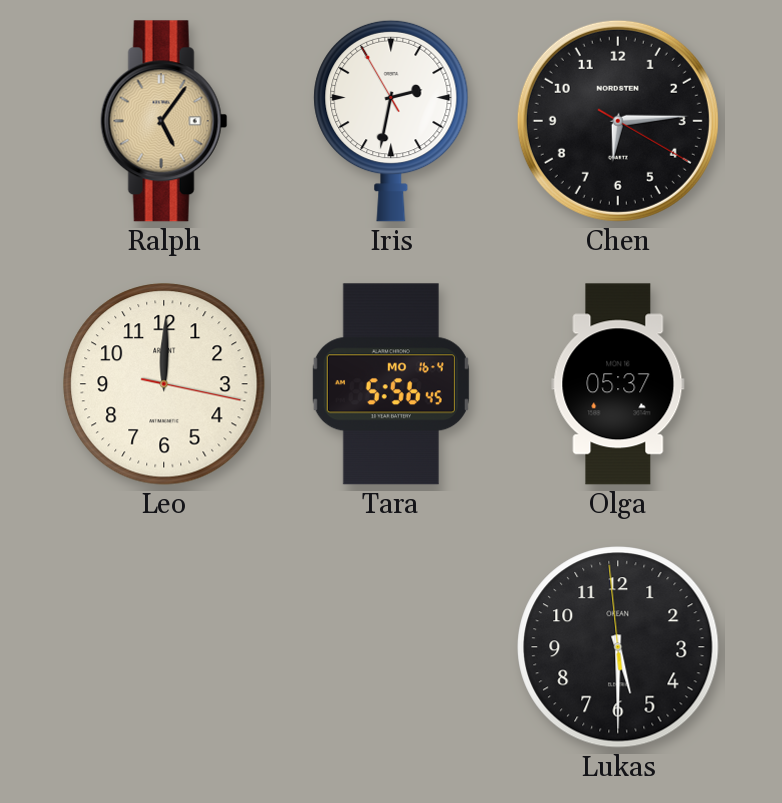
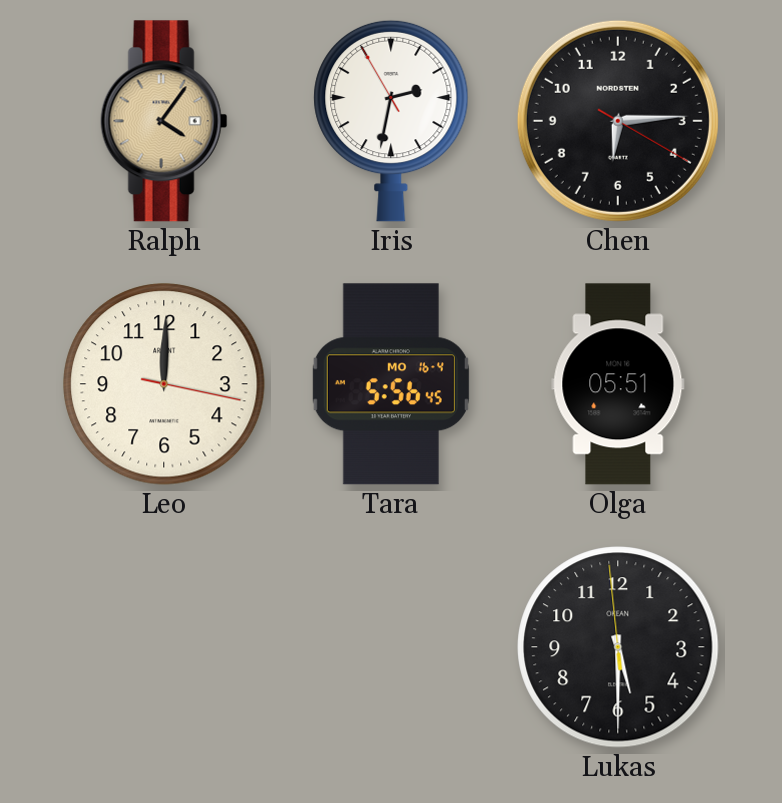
Ralph: 5:06 -> 4:06 (164, 121)
Olga: 05:37 -> 05:51 (618, 384)
